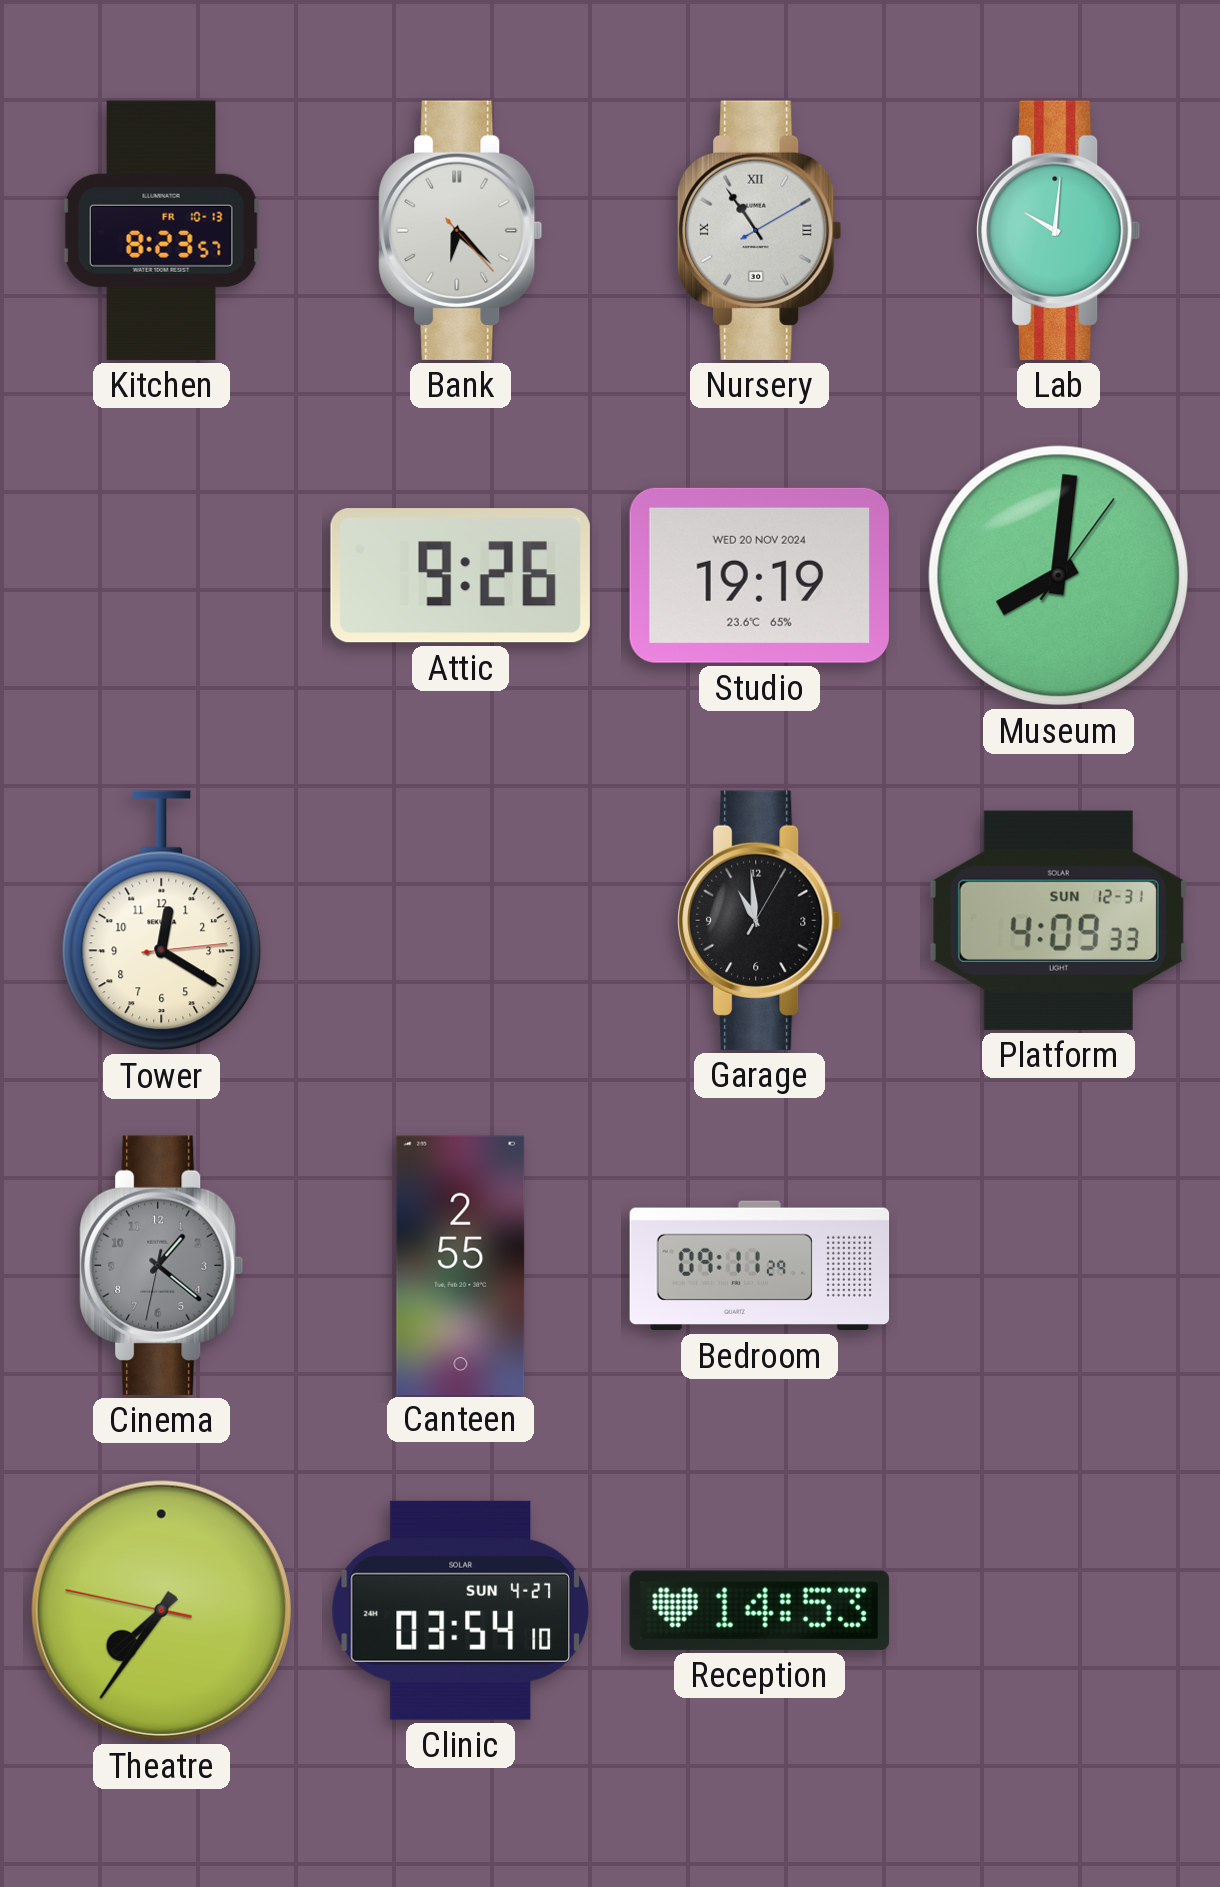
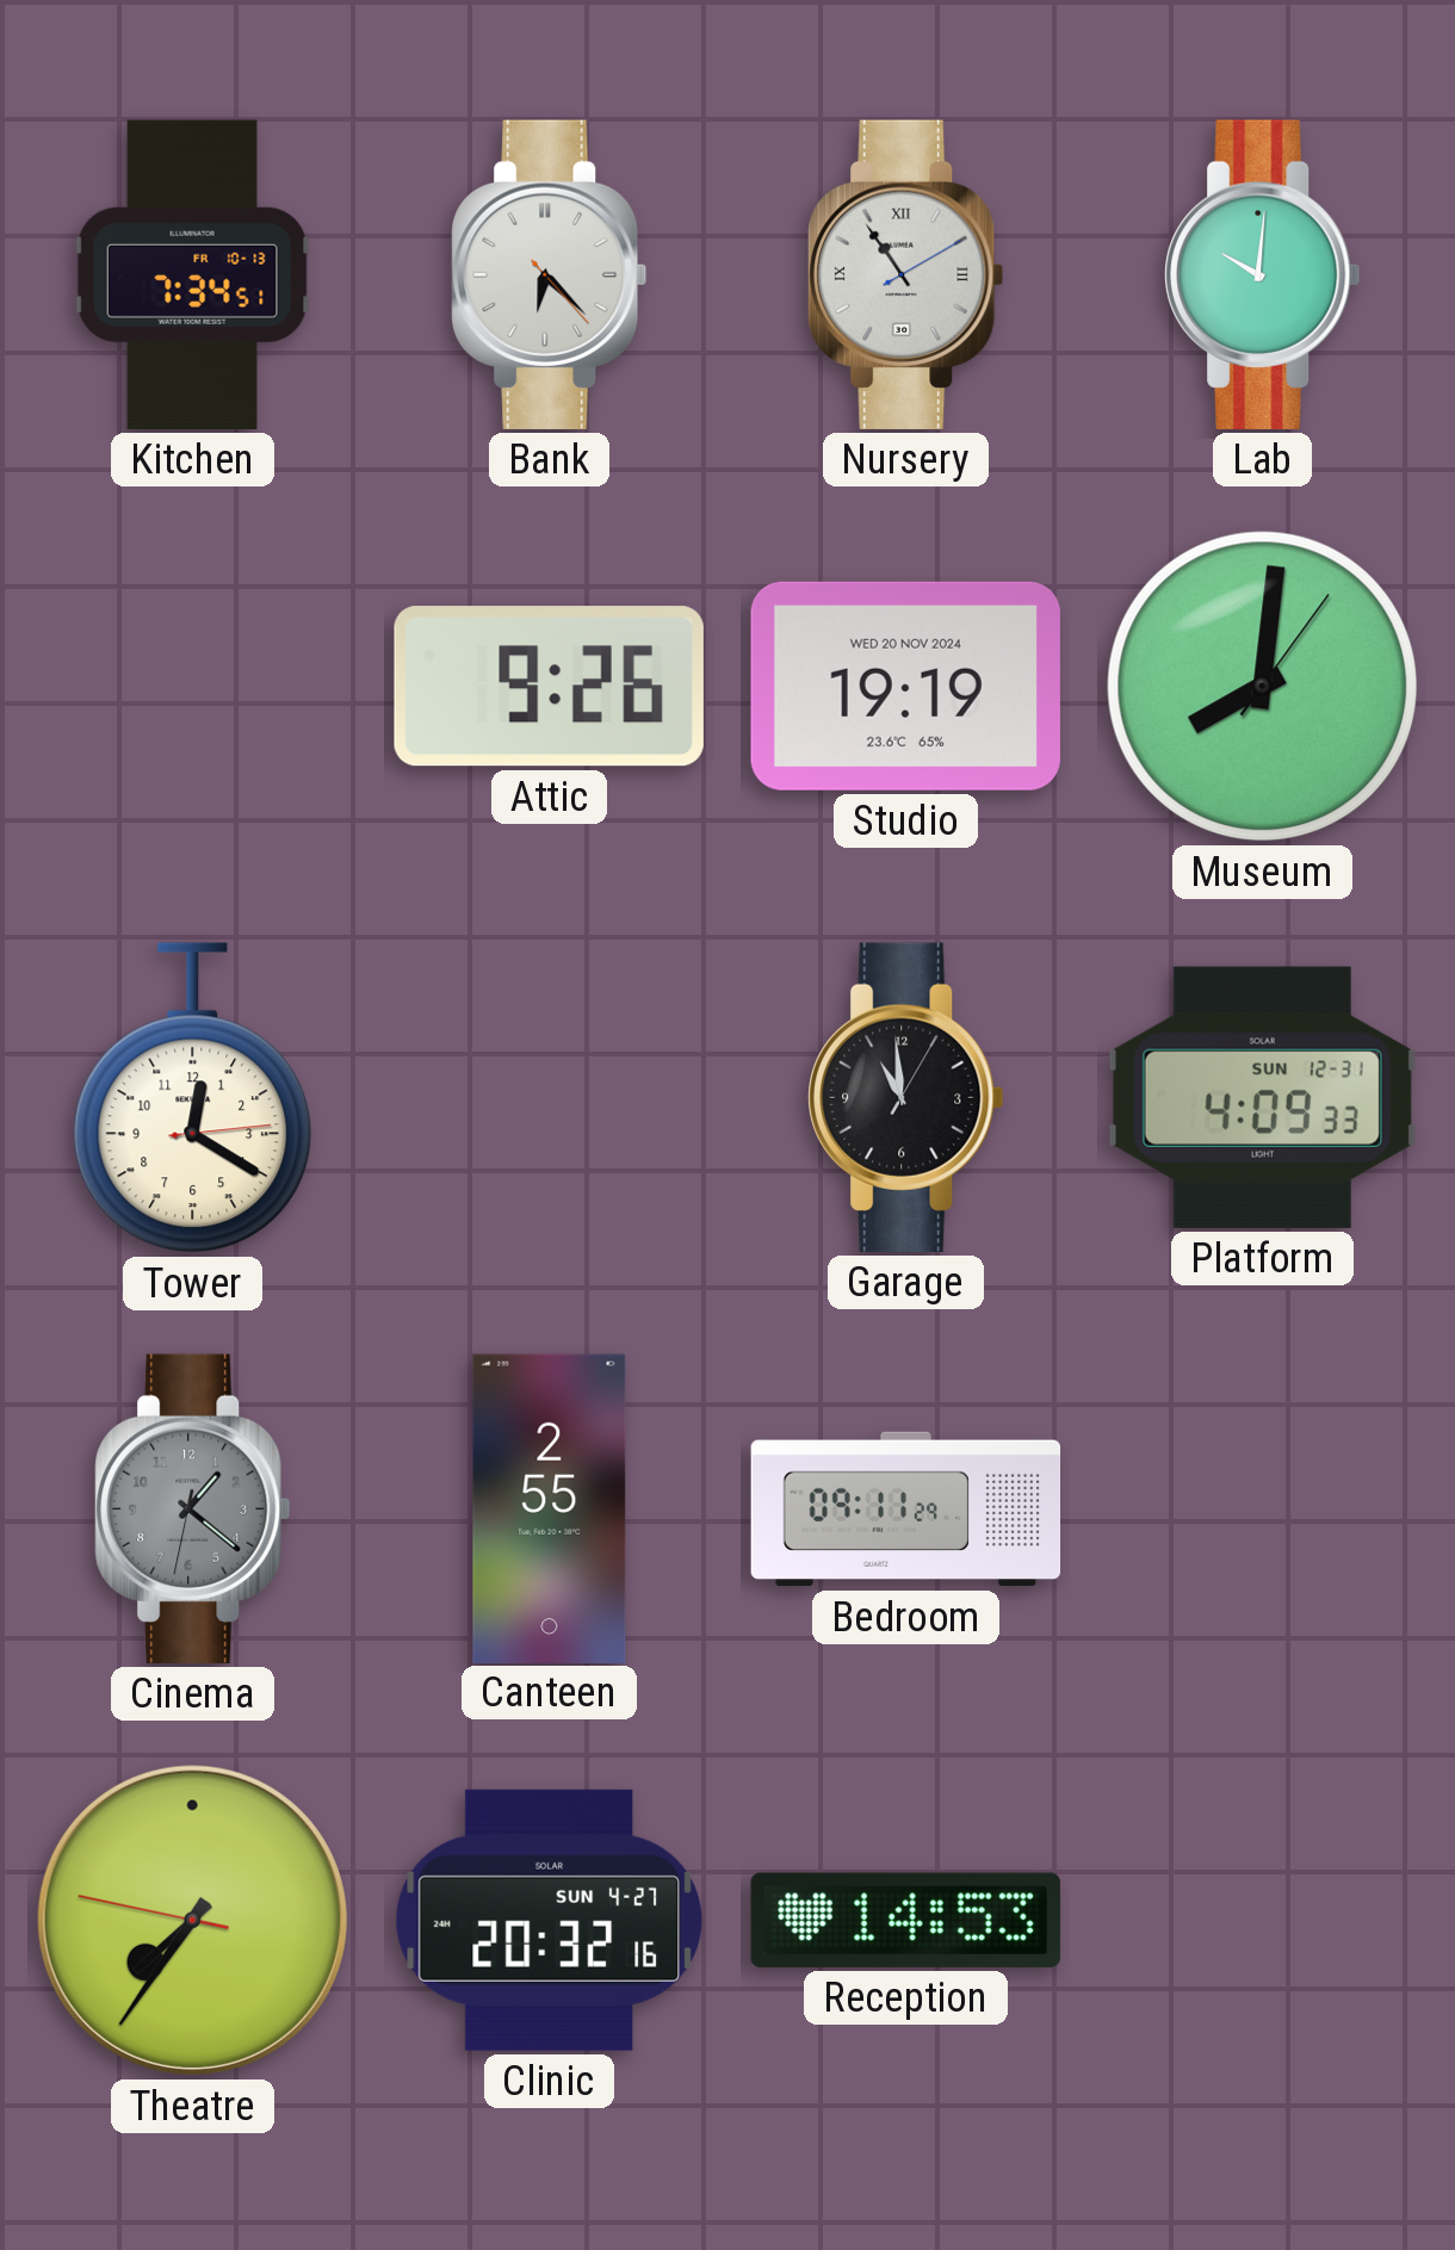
Kitchen: 8:23 -> 7:34 (193, 274)
Clinic: 03:54 -> 20:32 (549, 1920)
